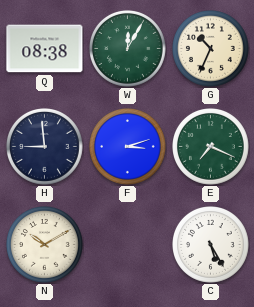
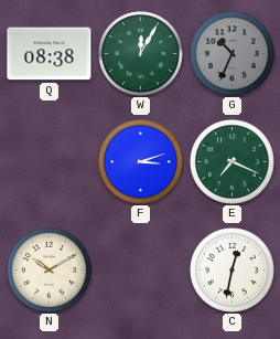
G dial: cream -> grey (233, 54)
H: 8:59 -> none (45, 147)
C: 5:25 -> 12:32 (233, 271)
